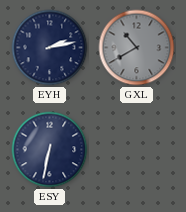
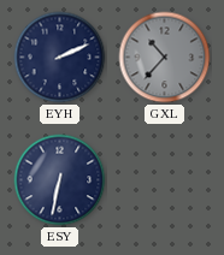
EYH: 2:13 -> 2:11 (60, 58)
GXL: 10:40 -> 10:37 (165, 58)
